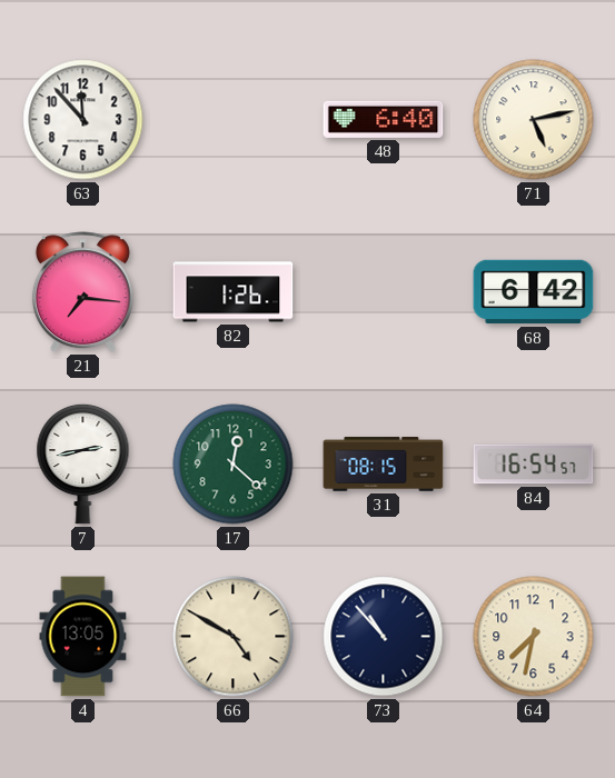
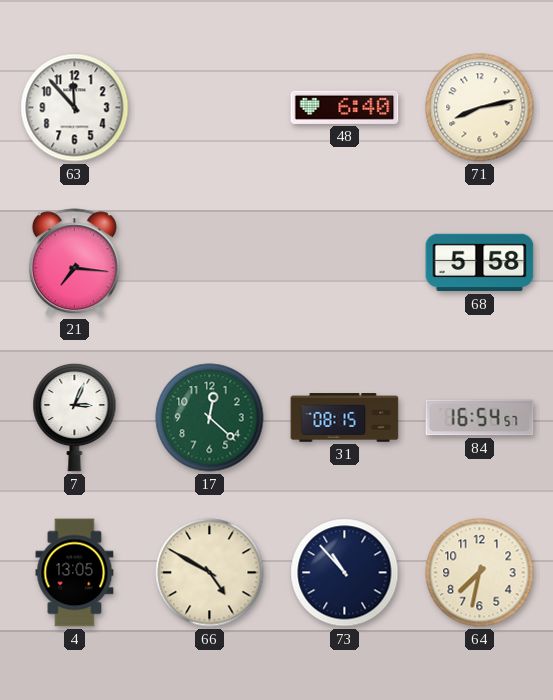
71: 5:13 -> 8:13 (480, 108)
82: 1:26 -> none (234, 292)
68: 6:42 -> 5:58 (480, 263)
7: 2:43 -> 3:04 (75, 417)
